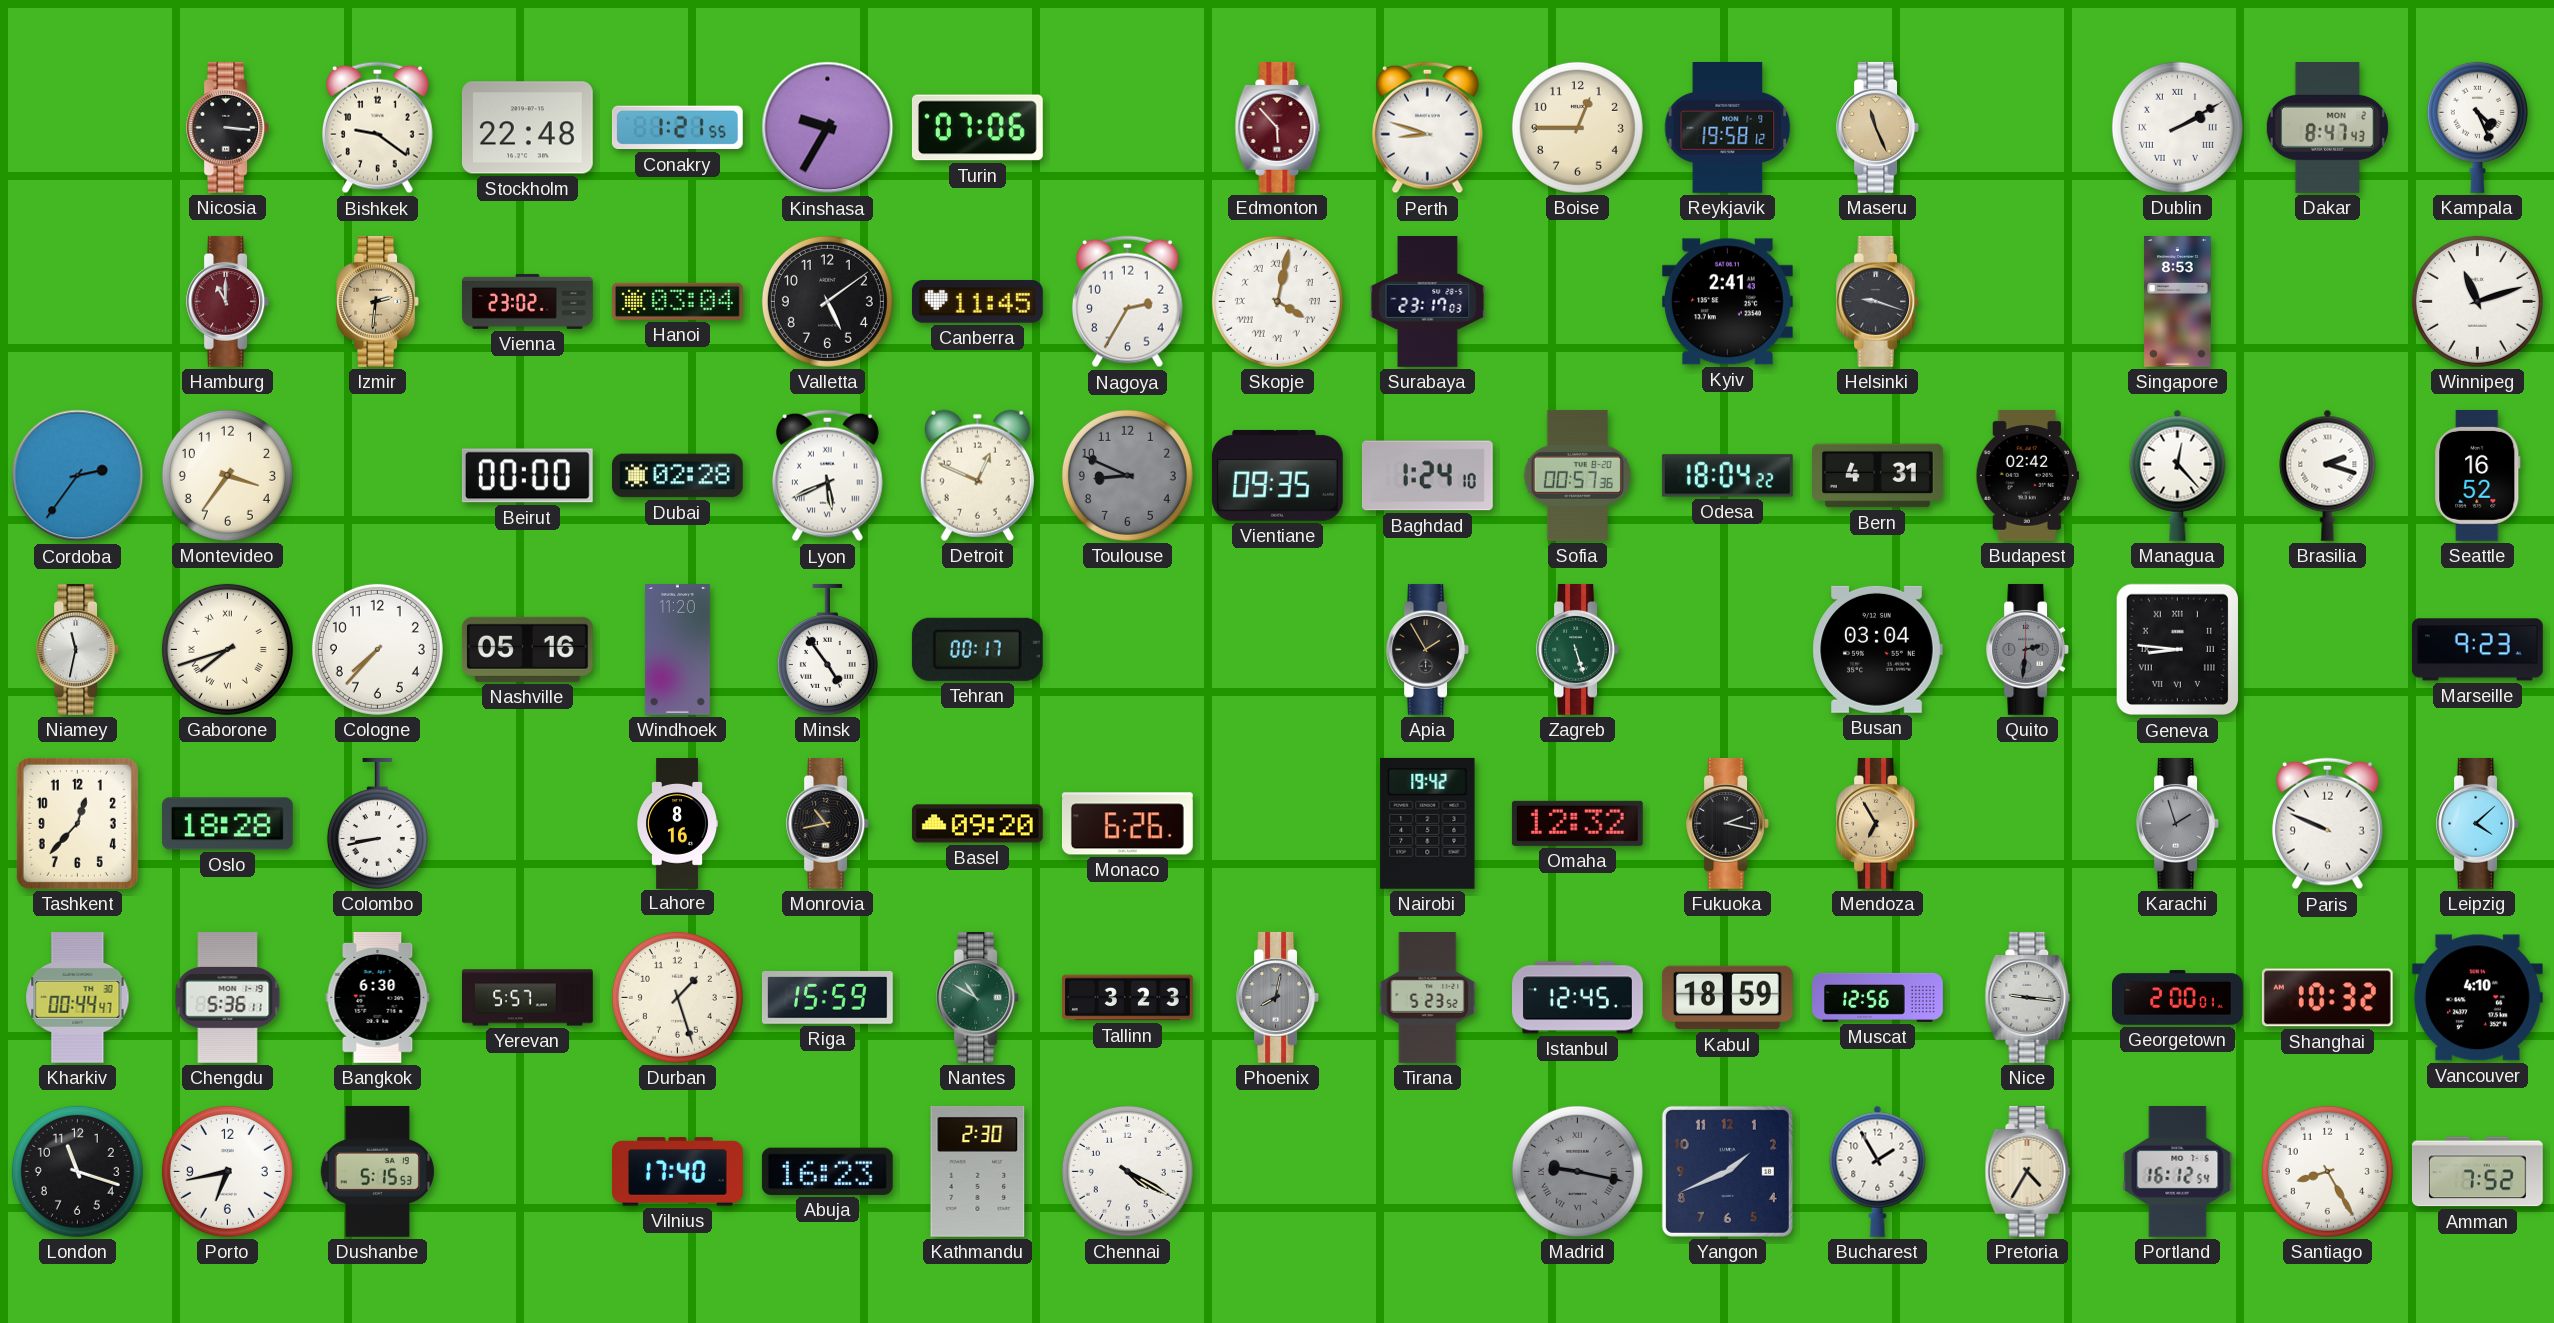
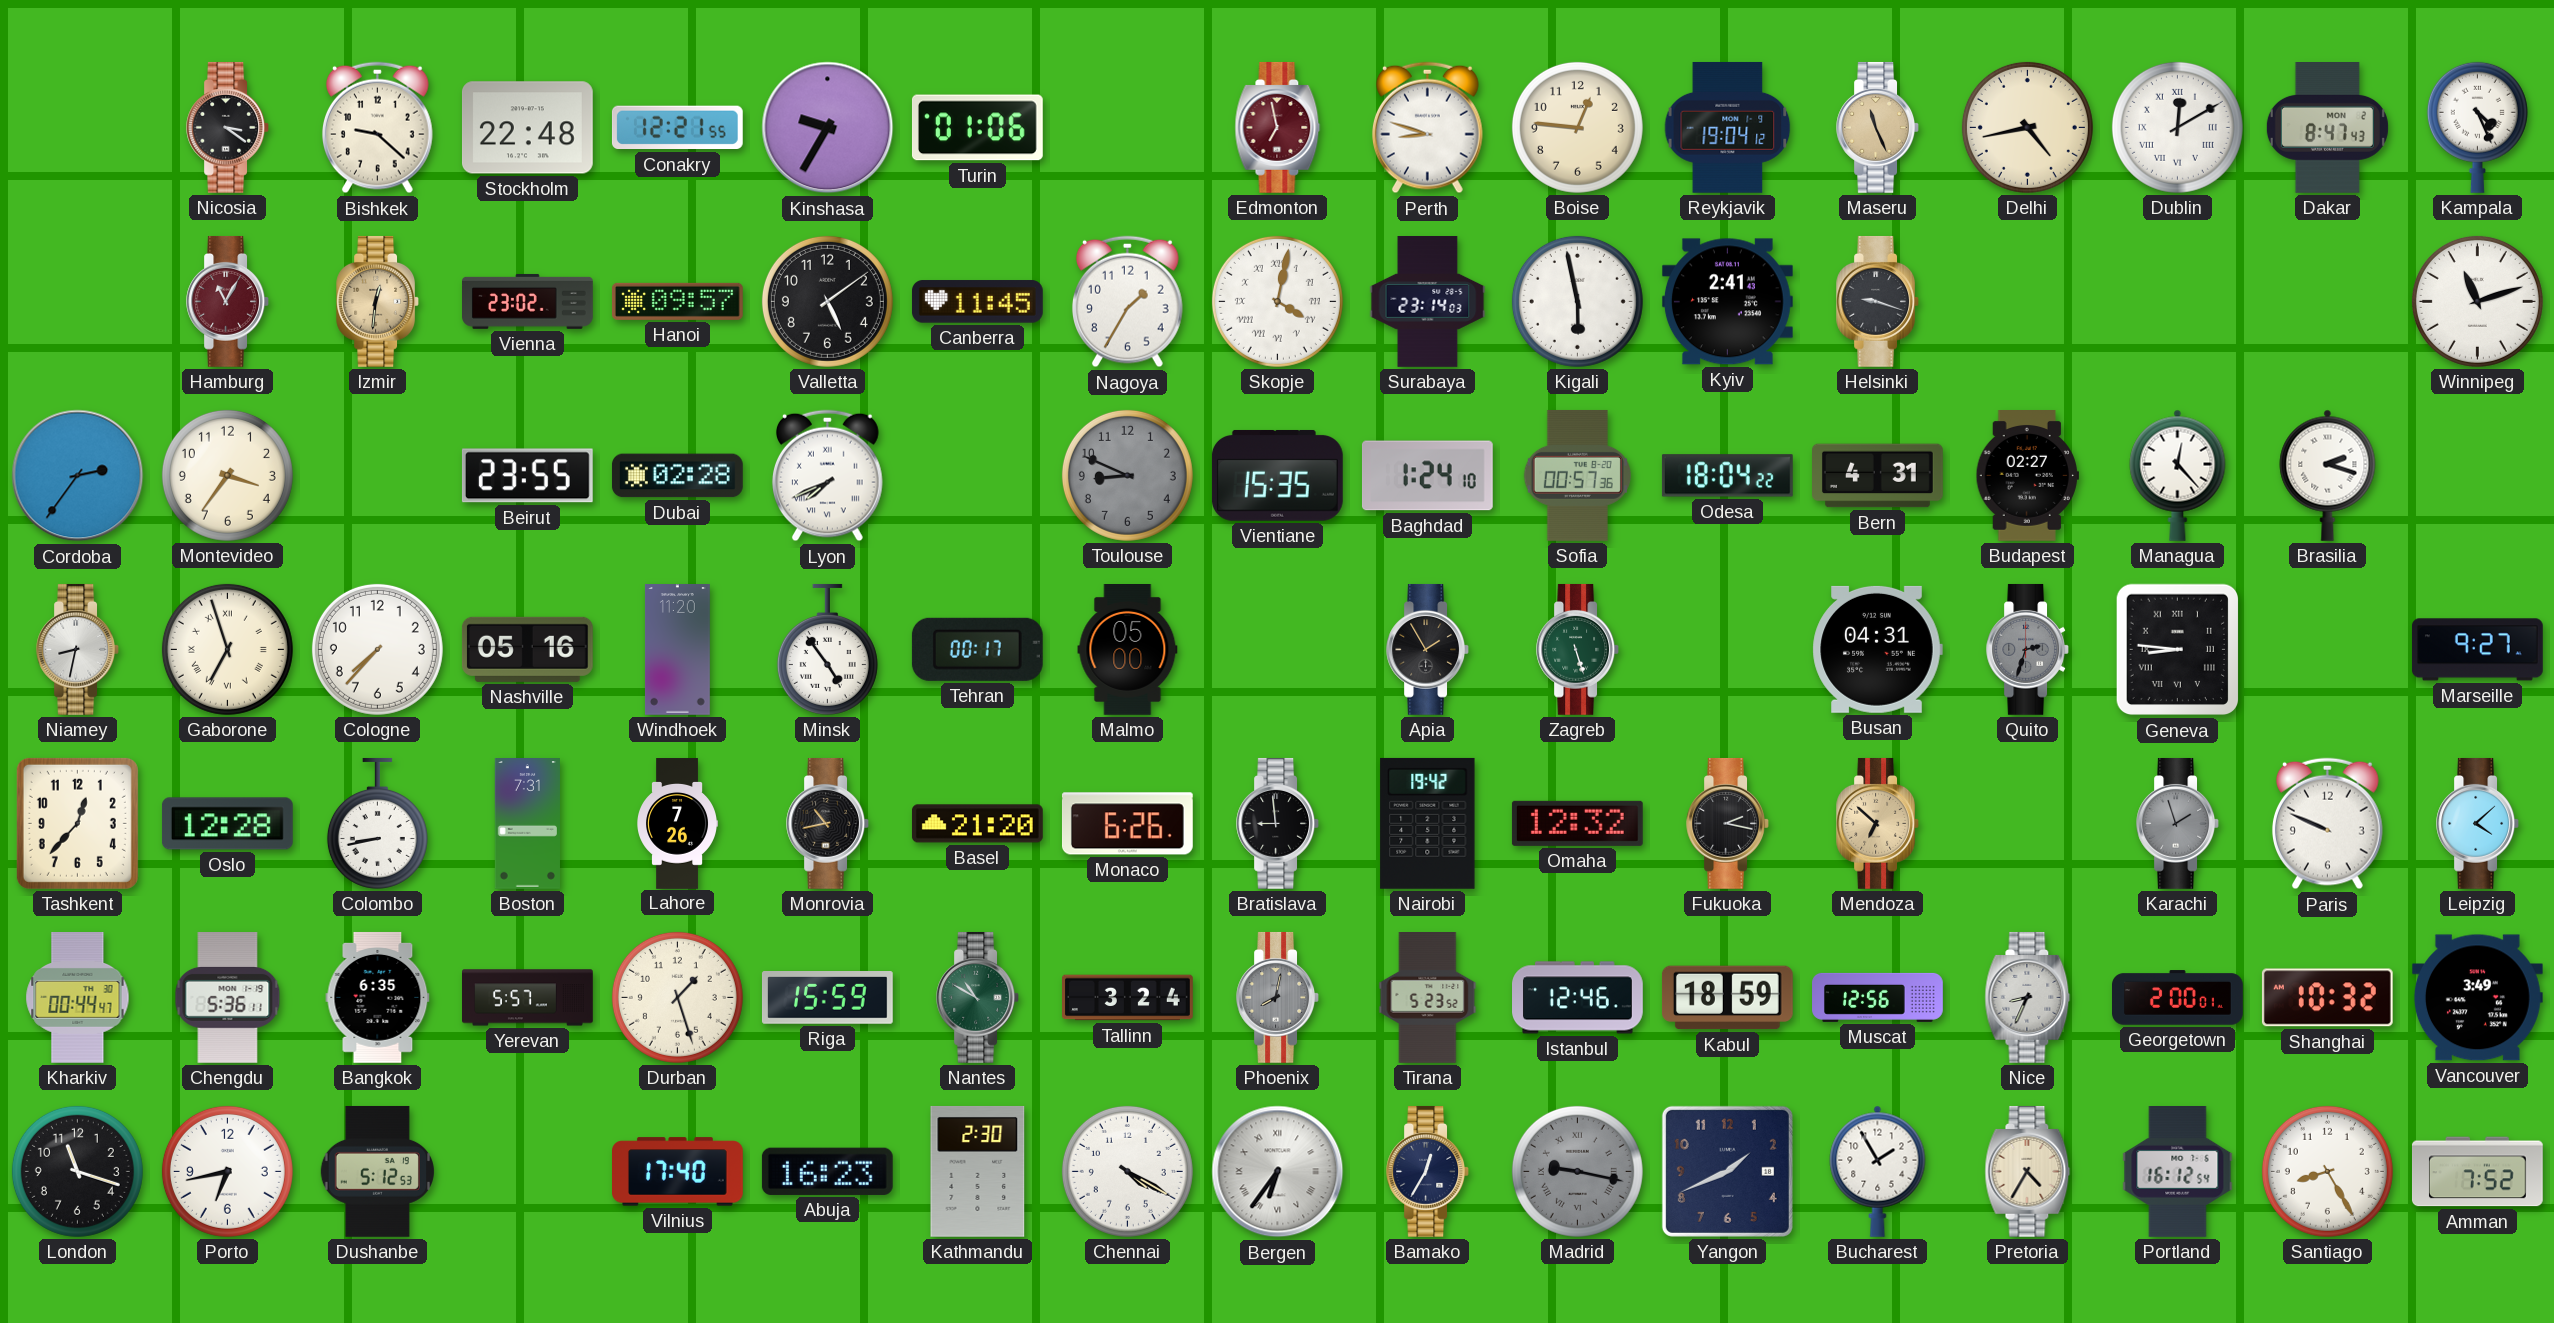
Nicosia: 3:16 -> 3:21 (227, 128)
Bishkek: 9:21 -> 9:22 (378, 128)
Conakry: 1:21 -> 12:21 (677, 128)
Turin: 07:06 -> 01:06 (977, 128)
Edmonton: 5:53 -> 6:58 (1278, 128)
Boise: 12:45 -> 12:46 (1577, 127)
Reykjavik: 19:58 -> 19:04 (1728, 127)
Delhi: none -> 4:43 (2027, 127)
Dublin: 2:10 -> 12:10 (2177, 127)
Hamburg: 11:00 -> 11:05 (227, 302)
Izmir: 2:31 -> 12:31 (377, 302)
Hanoi: 03:04 -> 09:57 (677, 301)
Nagoya: 2:35 -> 1:35 (1128, 302)
Surabaya: 23:17 -> 23:14 (1428, 302)
Kigali: none -> 5:58 (1577, 301)
Singapore: 8:53 -> none (2178, 302)
Beirut: 00:00 -> 23:55 (527, 476)
Lyon: 5:41 -> 7:41 (828, 476)
Detroit: 12:49 -> none (977, 475)
Vientiane: 09:35 -> 15:35 (1277, 476)
Budapest: 02:42 -> 02:27 (2027, 476)
Seattle: 16:52 -> none (2478, 475)
Niamey: 11:32 -> 8:32 (77, 650)
Gaborone: 7:42 -> 6:57 (227, 649)
Malmo: none -> 05:00 (1128, 650)
Busan: 03:04 -> 04:31 (1877, 649)
Quito: 2:31 -> 2:33 (2027, 650)
Marseille: 9:23 -> 9:27 (2477, 650)
Oslo: 18:28 -> 12:28 (227, 824)
Boston: none -> 7:31 (527, 824)
Lahore: 8:16 -> 7:26 (677, 824)
Basel: 09:20 -> 21:20 (977, 824)
Bratislava: none -> 8:59 (1277, 824)
Mendoza: 6:55 -> 6:52 (1877, 824)
Bangkok: 6:30 -> 6:35 (378, 998)
Tallinn: 3:23 -> 3:24 (1128, 998)
Istanbul: 12:45 -> 12:46 (1578, 998)
Nice: 9:16 -> 8:34 (2028, 998)
Vancouver: 4:10 -> 3:49 (2477, 998)
Dushanbe: 5:15 -> 5:12 (377, 1171)
Bergen: none -> 6:36 (1278, 1172)
Bamako: none -> 12:35 (1427, 1172)
